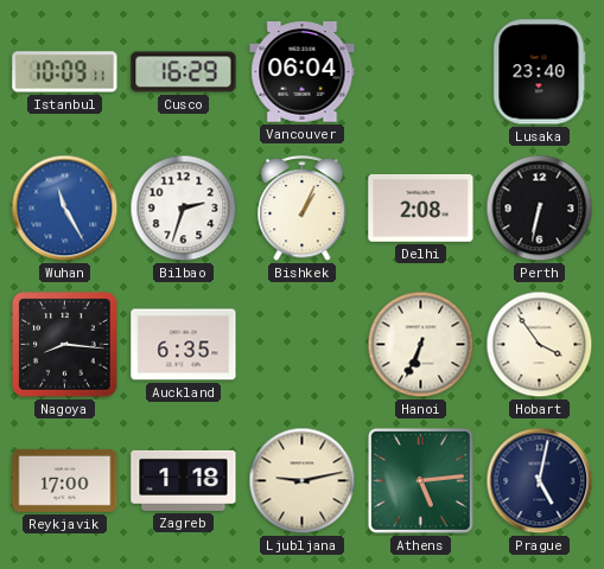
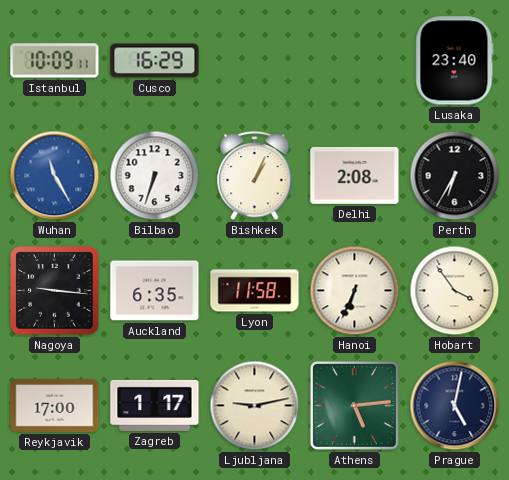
Vancouver: 06:04 -> none (303, 72)
Bilbao: 2:33 -> 6:33 (155, 176)
Perth: 6:32 -> 6:35 (455, 176)
Nagoya: 8:16 -> 9:16 (55, 291)
Lyon: none -> 11:58 (255, 291)
Zagreb: 1:18 -> 1:17 (155, 405)
